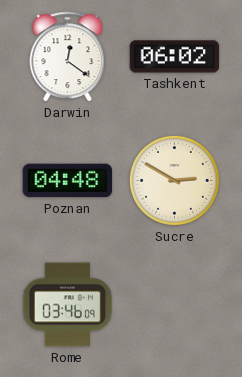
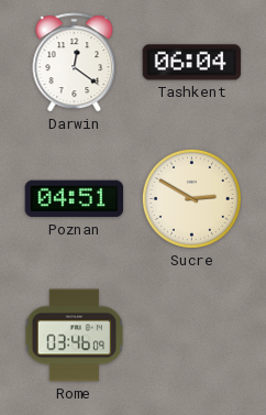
Tashkent: 06:02 -> 06:04 (192, 63)
Poznan: 04:48 -> 04:51 (75, 199)
